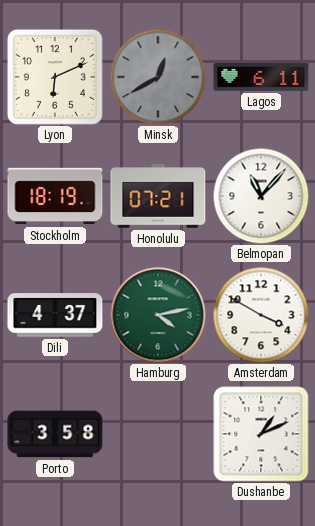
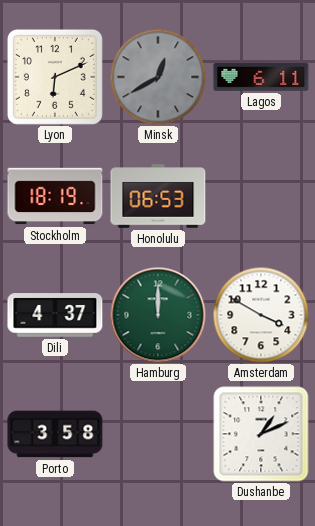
Honolulu: 07:21 -> 06:53 (158, 196)
Belmopan: 11:07 -> none (261, 196)
Hamburg: 4:13 -> 12:00 (158, 315)
